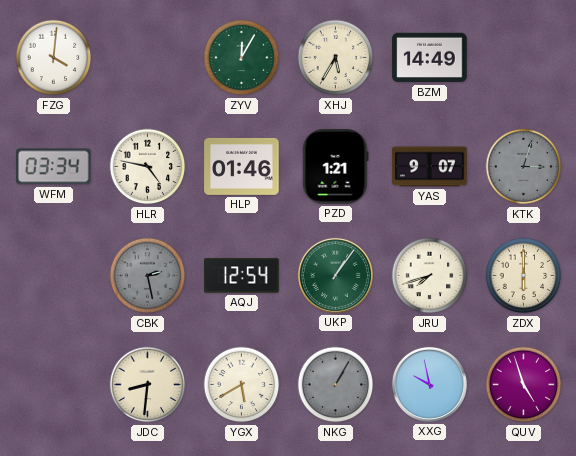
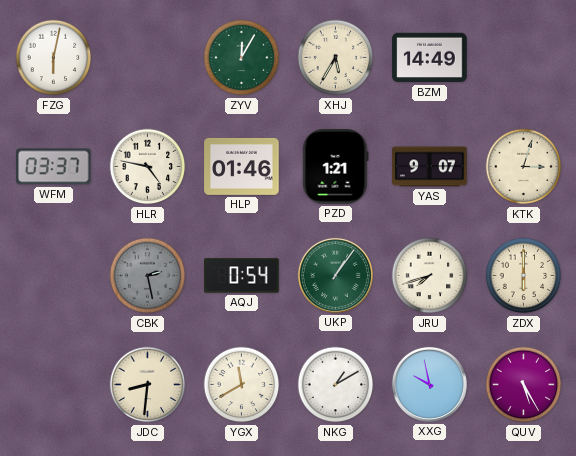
FZG: 4:01 -> 6:02 (54, 58)
WFM: 03:34 -> 03:37 (54, 167)
KTK dial: grey -> cream (524, 167)
AQJ: 12:54 -> 0:54 (242, 276)
YGX: 5:40 -> 11:40 (242, 385)
NKG: 1:05 -> 1:10 (336, 385)
NKG dial: grey -> white (336, 385)
QUV: 4:57 -> 5:25 (524, 385)
